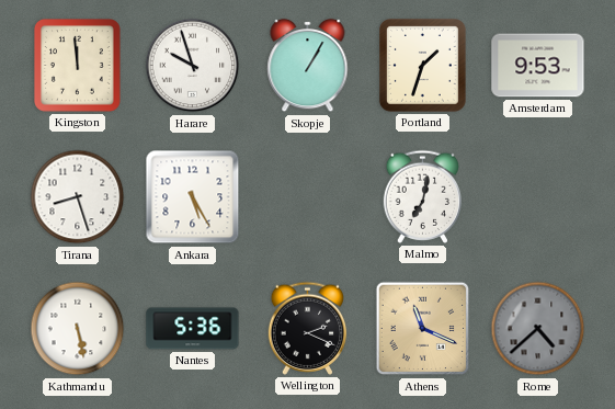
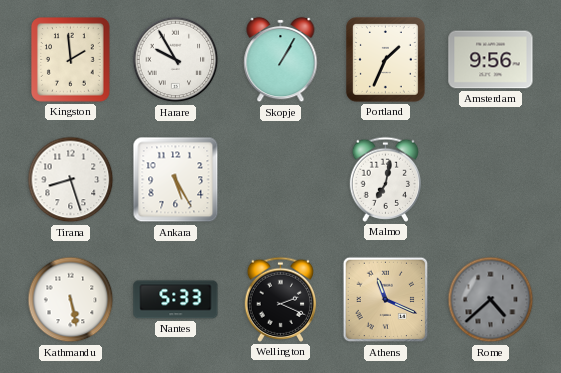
Kingston: 11:59 -> 1:59 (71, 60)
Harare: 9:57 -> 9:55 (176, 60)
Portland: 1:33 -> 1:34 (386, 60)
Amsterdam: 9:53 -> 9:56 (491, 60)
Nantes: 5:36 -> 5:33 (176, 300)
